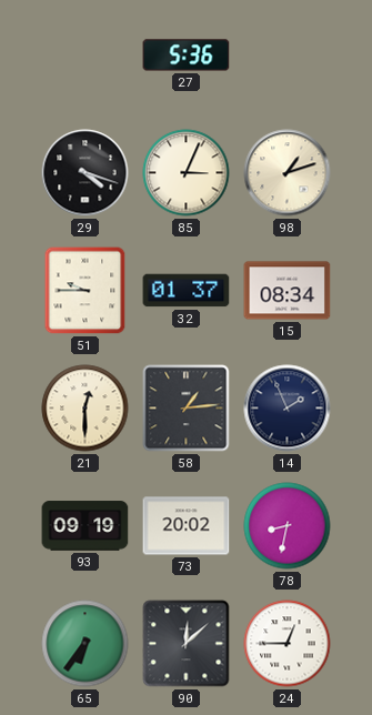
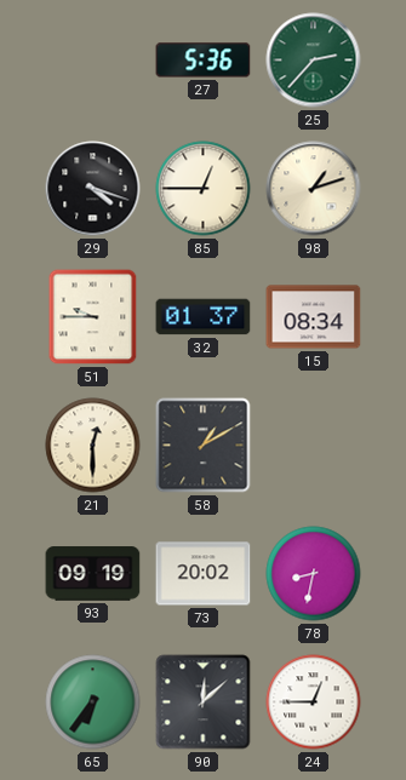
25: none -> 2:37 (314, 61)
85: 3:04 -> 12:45 (204, 189)
58: 1:14 -> 1:10 (204, 446)
14: 1:56 -> none (288, 409)
